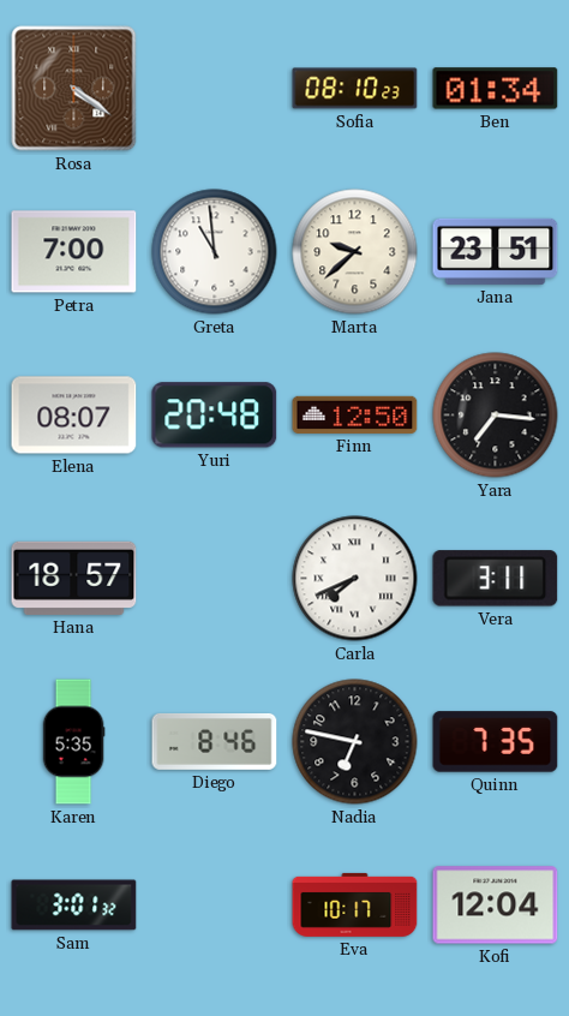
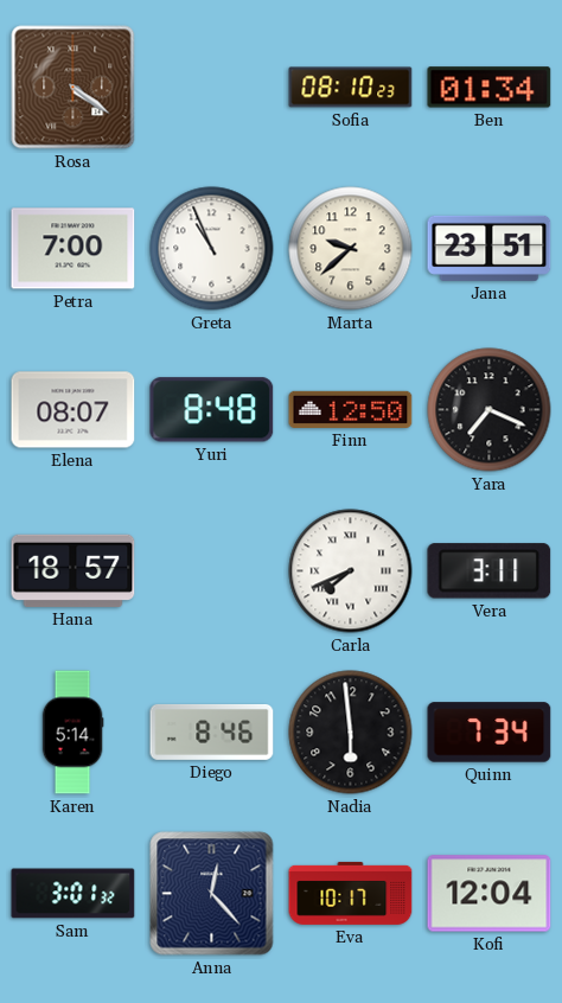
Greta: 10:59 -> 10:56 (212, 249)
Yuri: 20:48 -> 8:48 (212, 410)
Yara: 7:16 -> 7:19 (490, 410)
Karen: 5:35 -> 5:14 (72, 733)
Nadia: 6:47 -> 5:59 (351, 733)
Quinn: 7:35 -> 7:34 (490, 733)
Anna: none -> 12:23 (212, 894)
